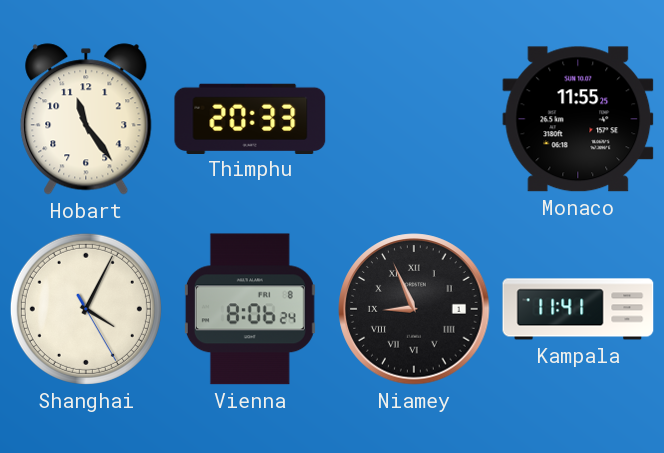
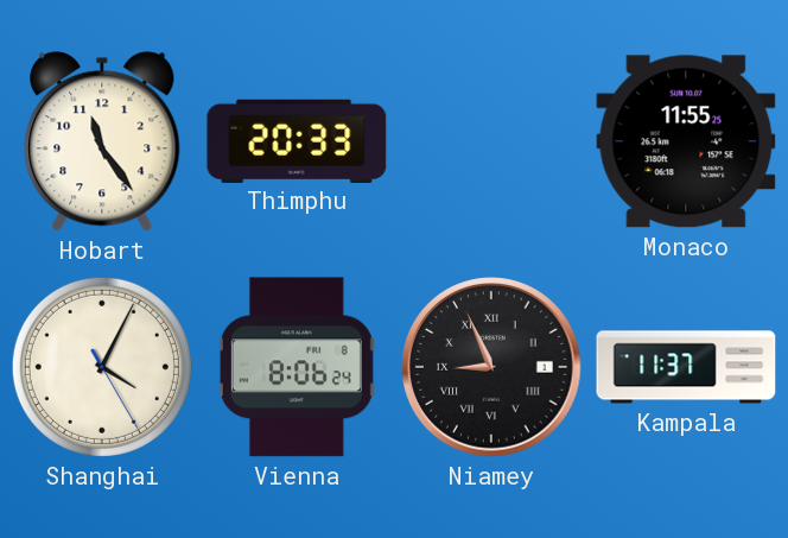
Kampala: 11:41 -> 11:37 (686, 367)
